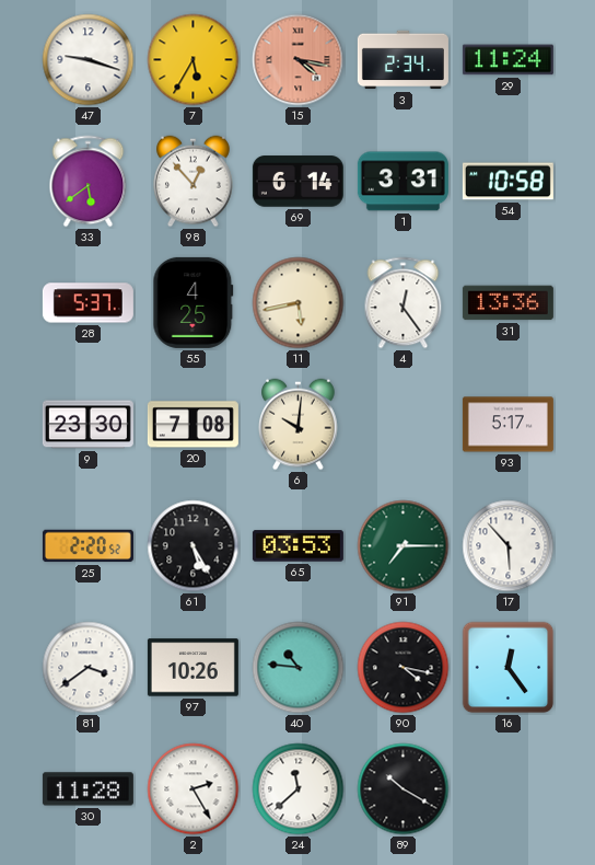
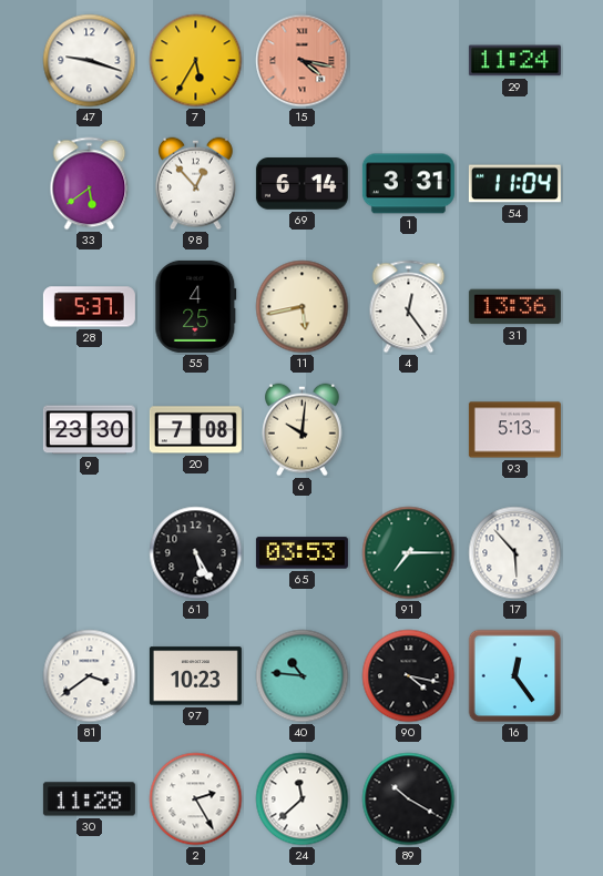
3: 2:34 -> none (402, 60)
54: 10:58 -> 11:04 (514, 184)
93: 5:17 -> 5:13 (514, 430)
25: 2:20 -> none (87, 546)
97: 10:26 -> 10:23 (195, 676)
